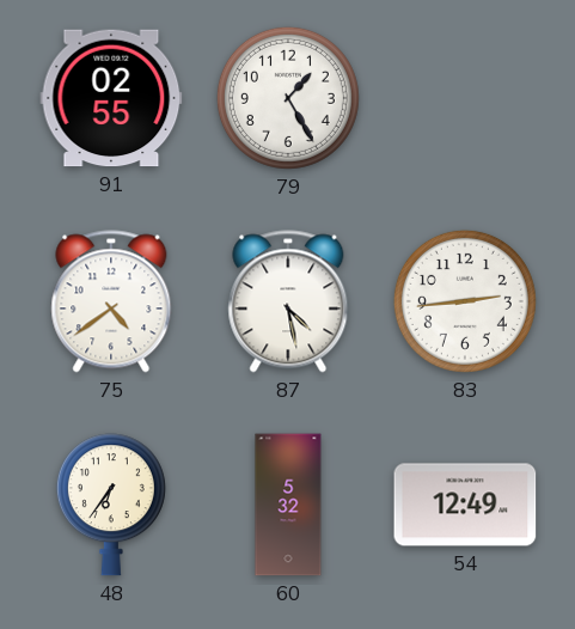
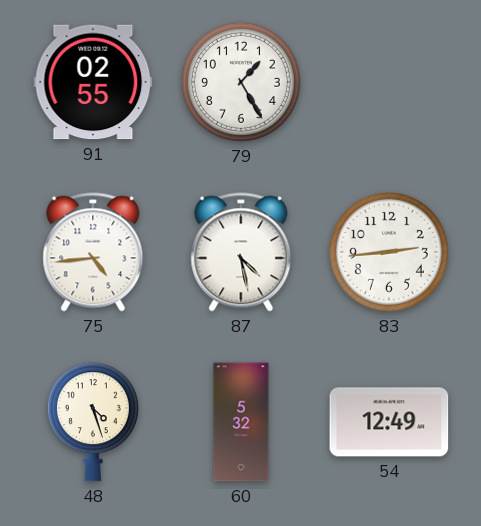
75: 4:39 -> 4:44 (93, 252)
48: 6:36 -> 4:27 (93, 422)
